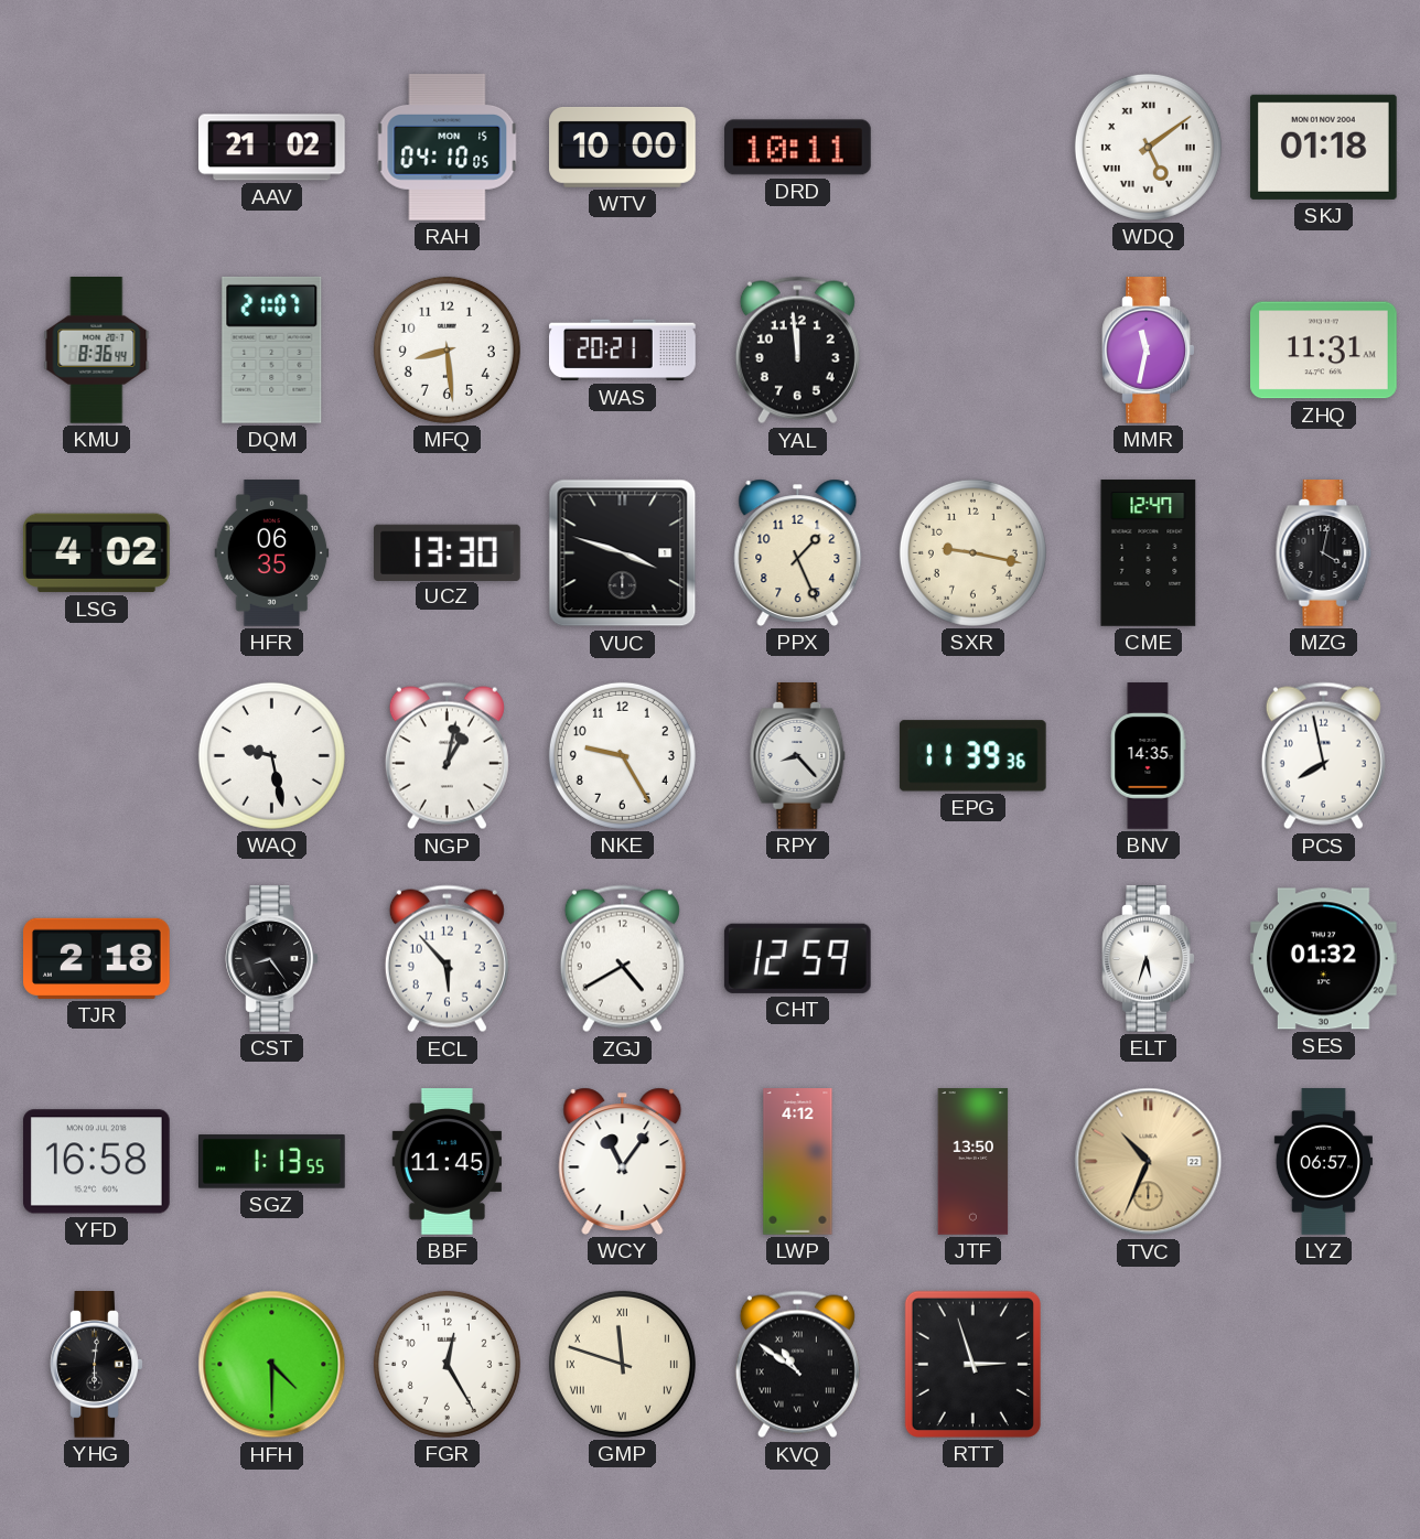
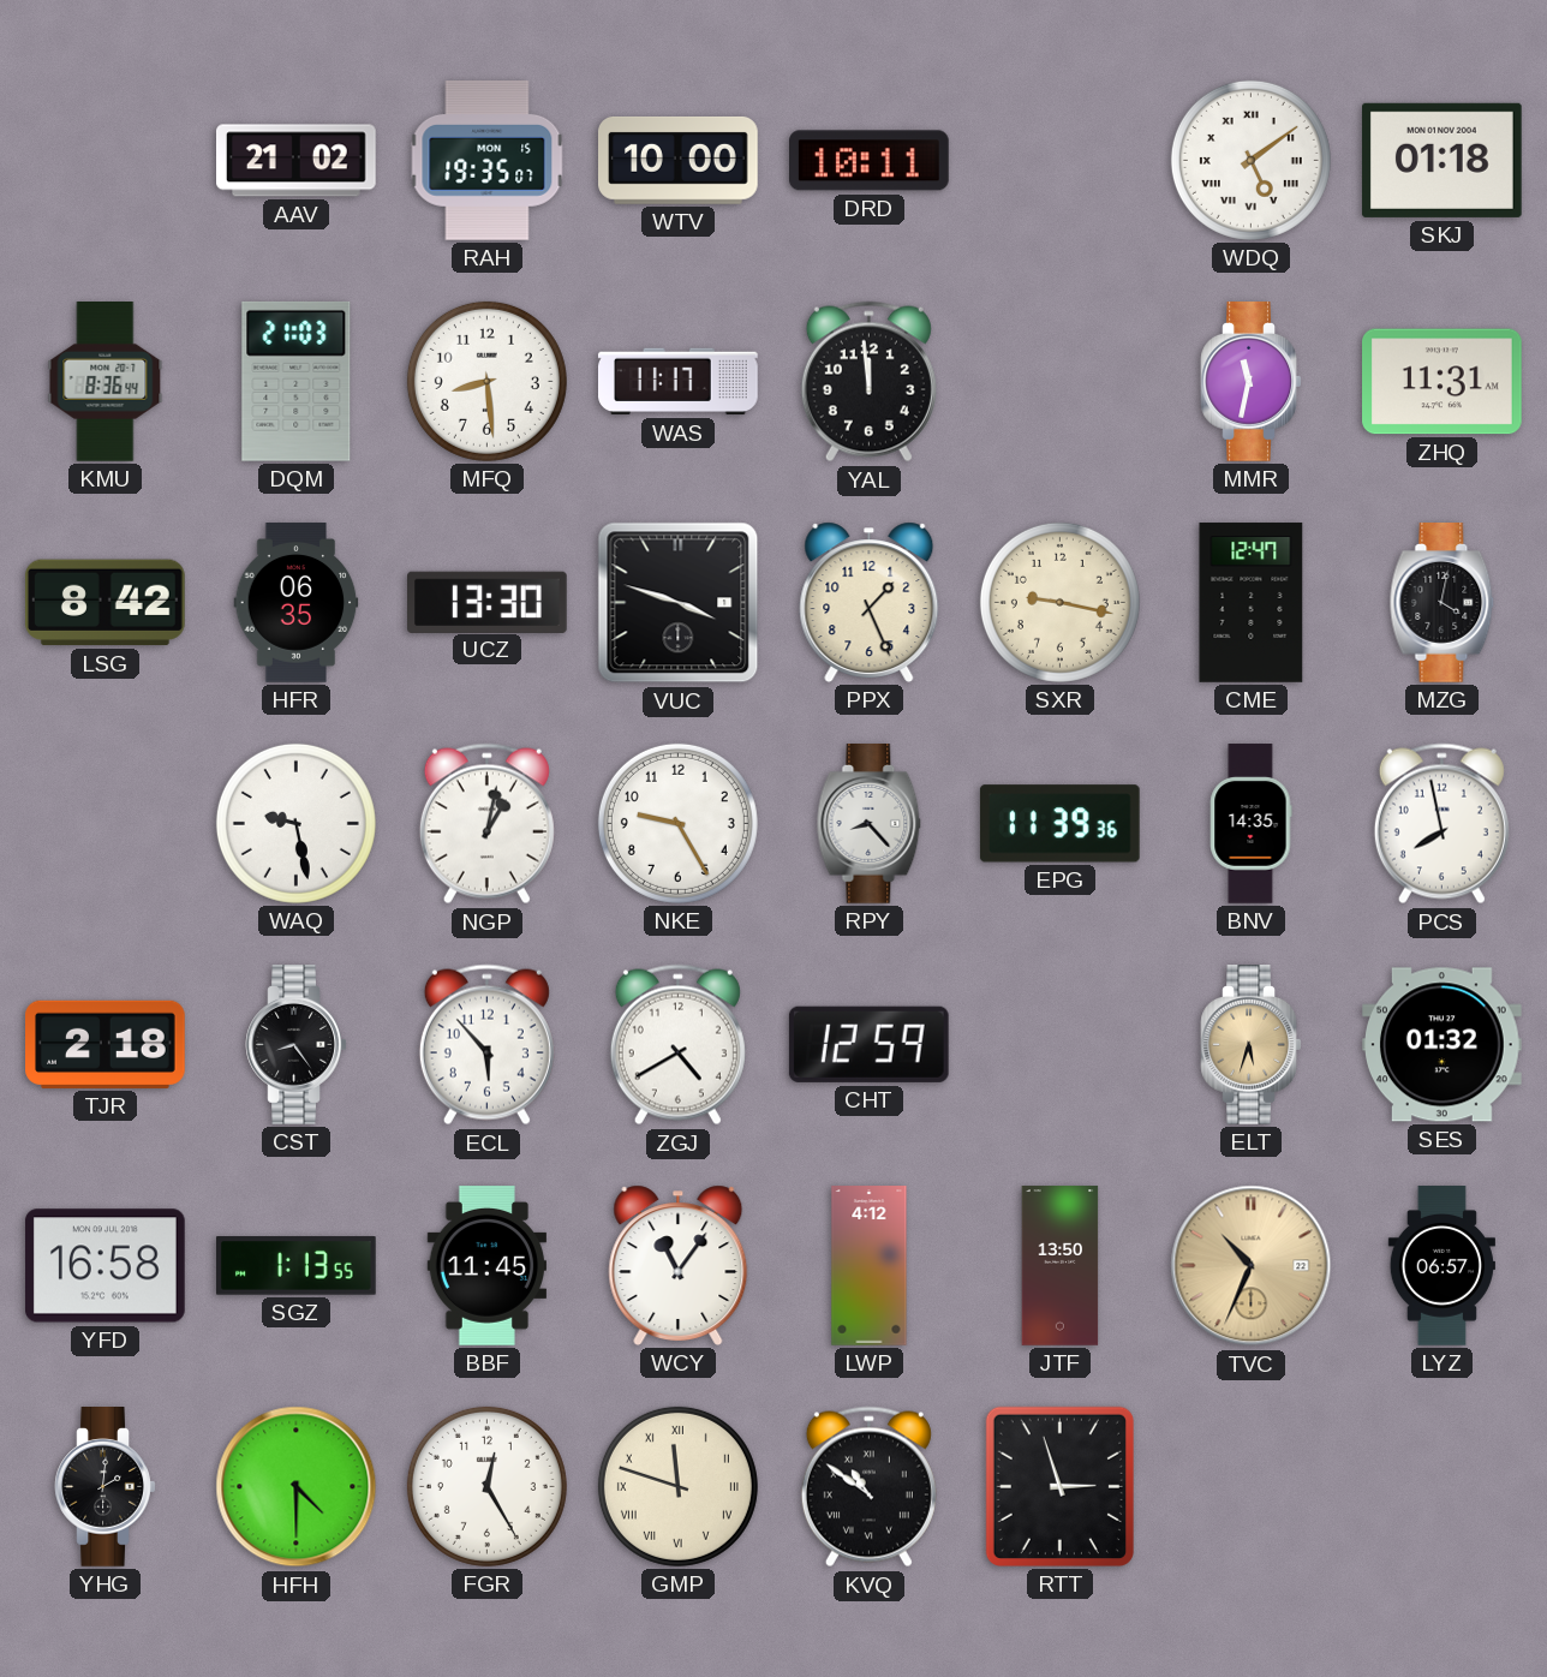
RAH: 04:10 -> 19:35 (488, 161)
DQM: 21:07 -> 21:03 (297, 381)
WAS: 20:21 -> 11:17 (679, 382)
LSG: 4:02 -> 8:42 (104, 603)
ELT dial: white -> champagne (1252, 1045)
YHG: 6:01 -> 2:01 (106, 1487)
